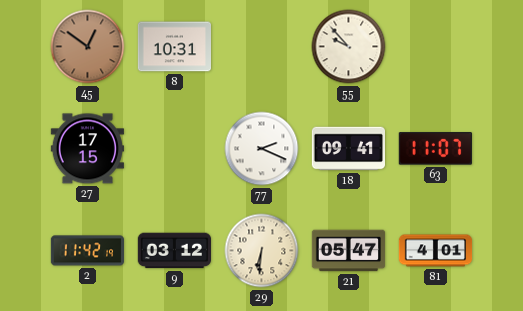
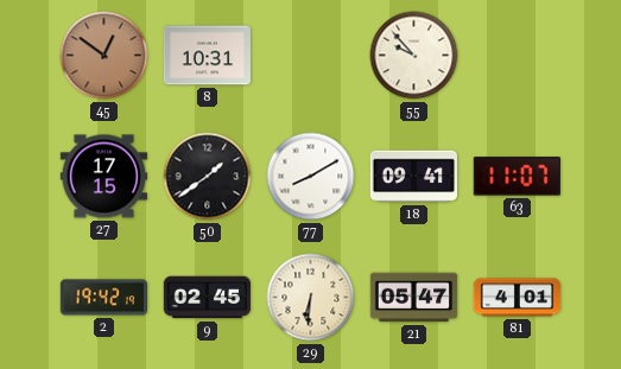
50: none -> 1:39 (208, 177)
77: 2:19 -> 8:10 (311, 177)
2: 11:42 -> 19:42 (103, 298)
9: 03:12 -> 02:45 (207, 298)
